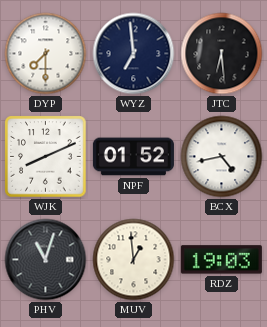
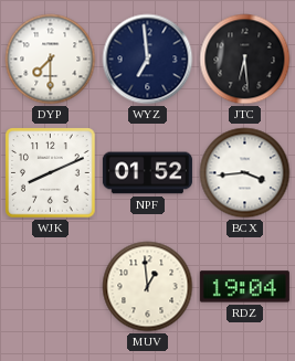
BCX: 4:43 -> 3:44 (245, 173)
PHV: 11:03 -> none (46, 260)
RDZ: 19:03 -> 19:04 (244, 287)
